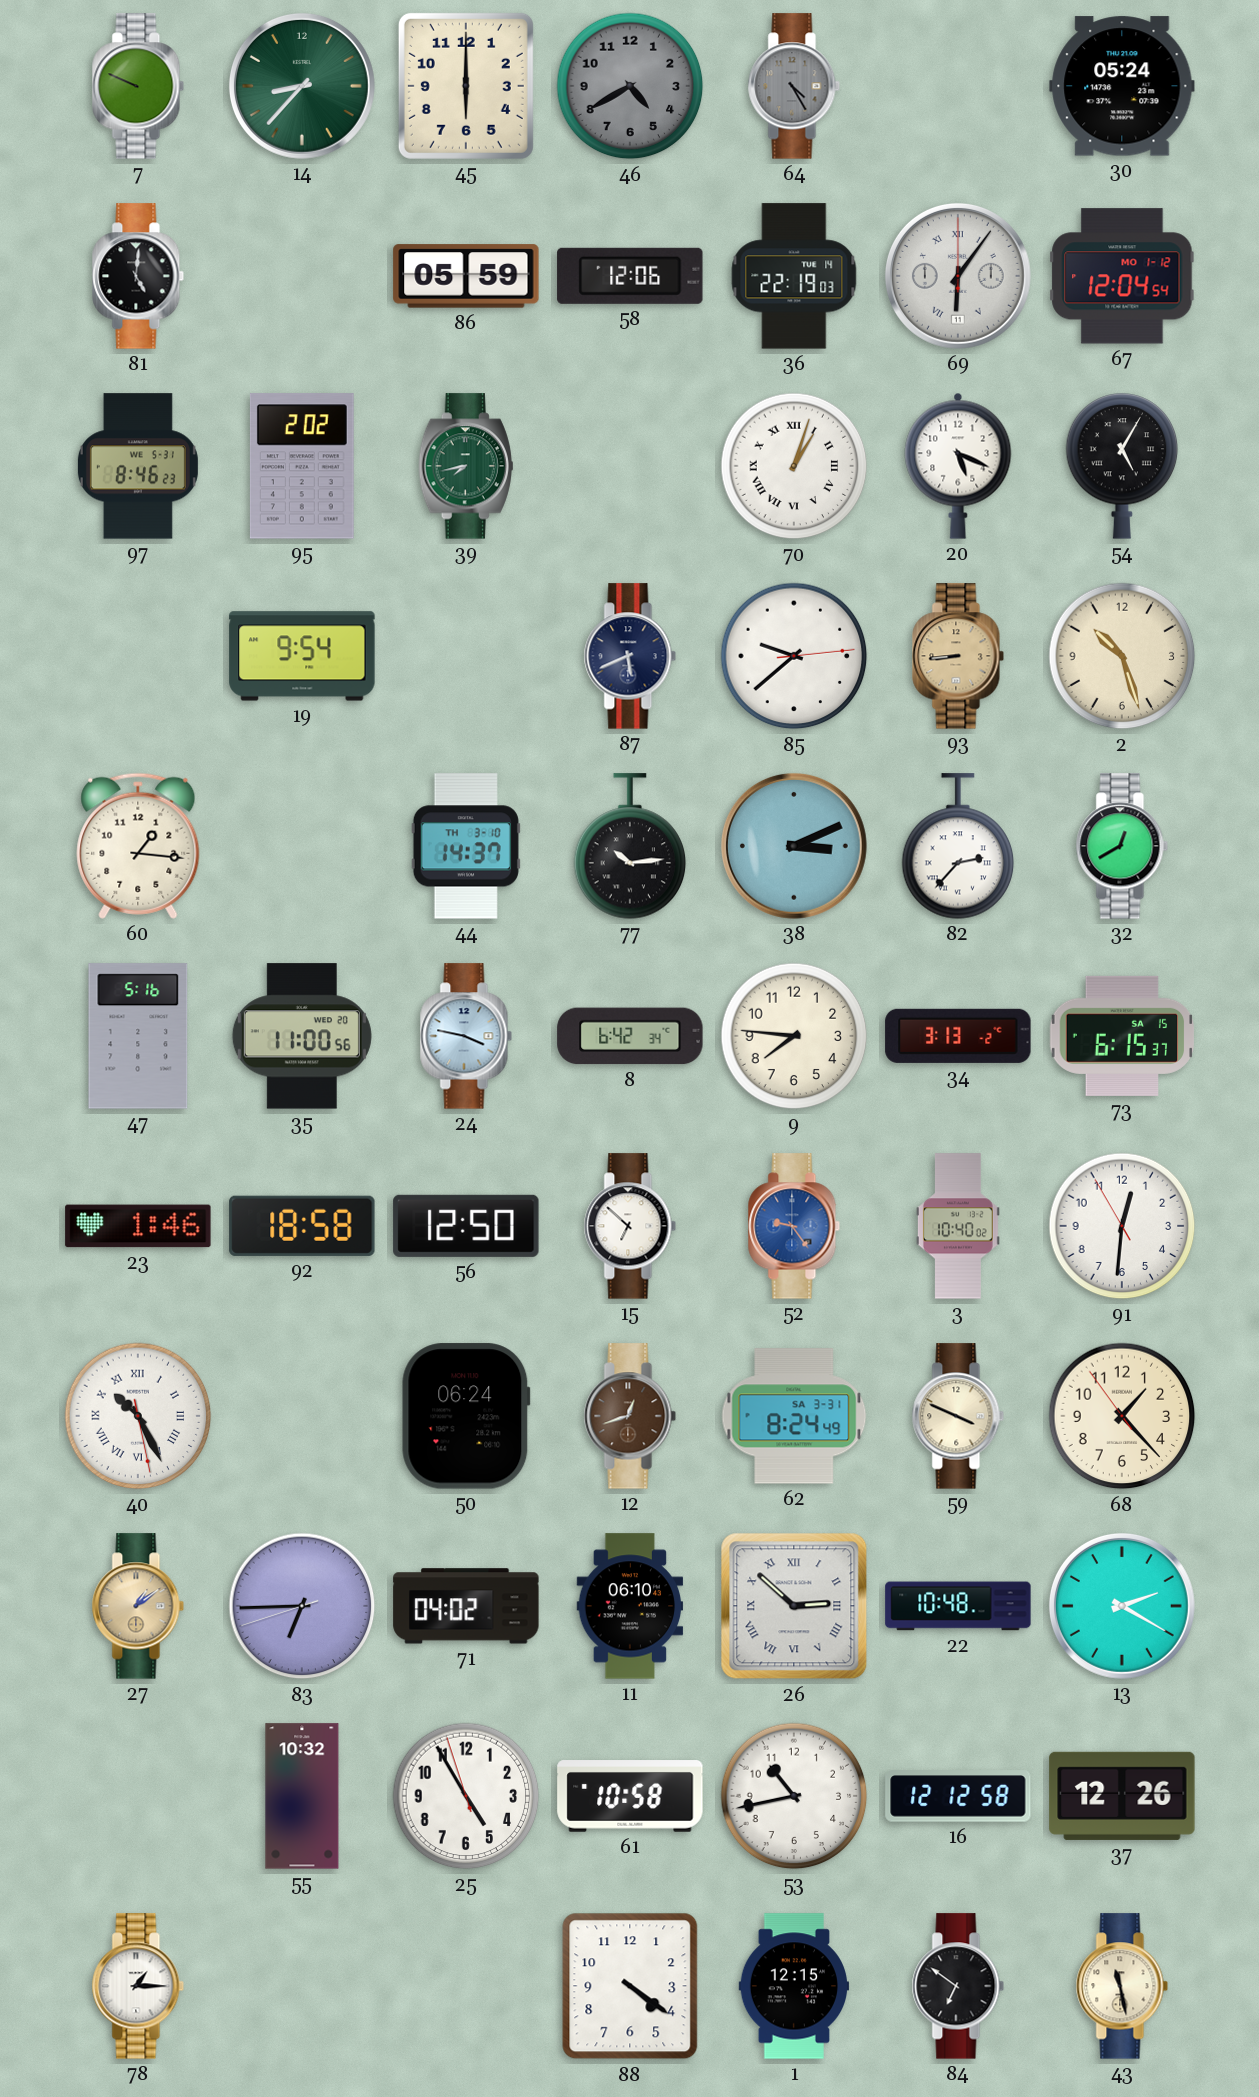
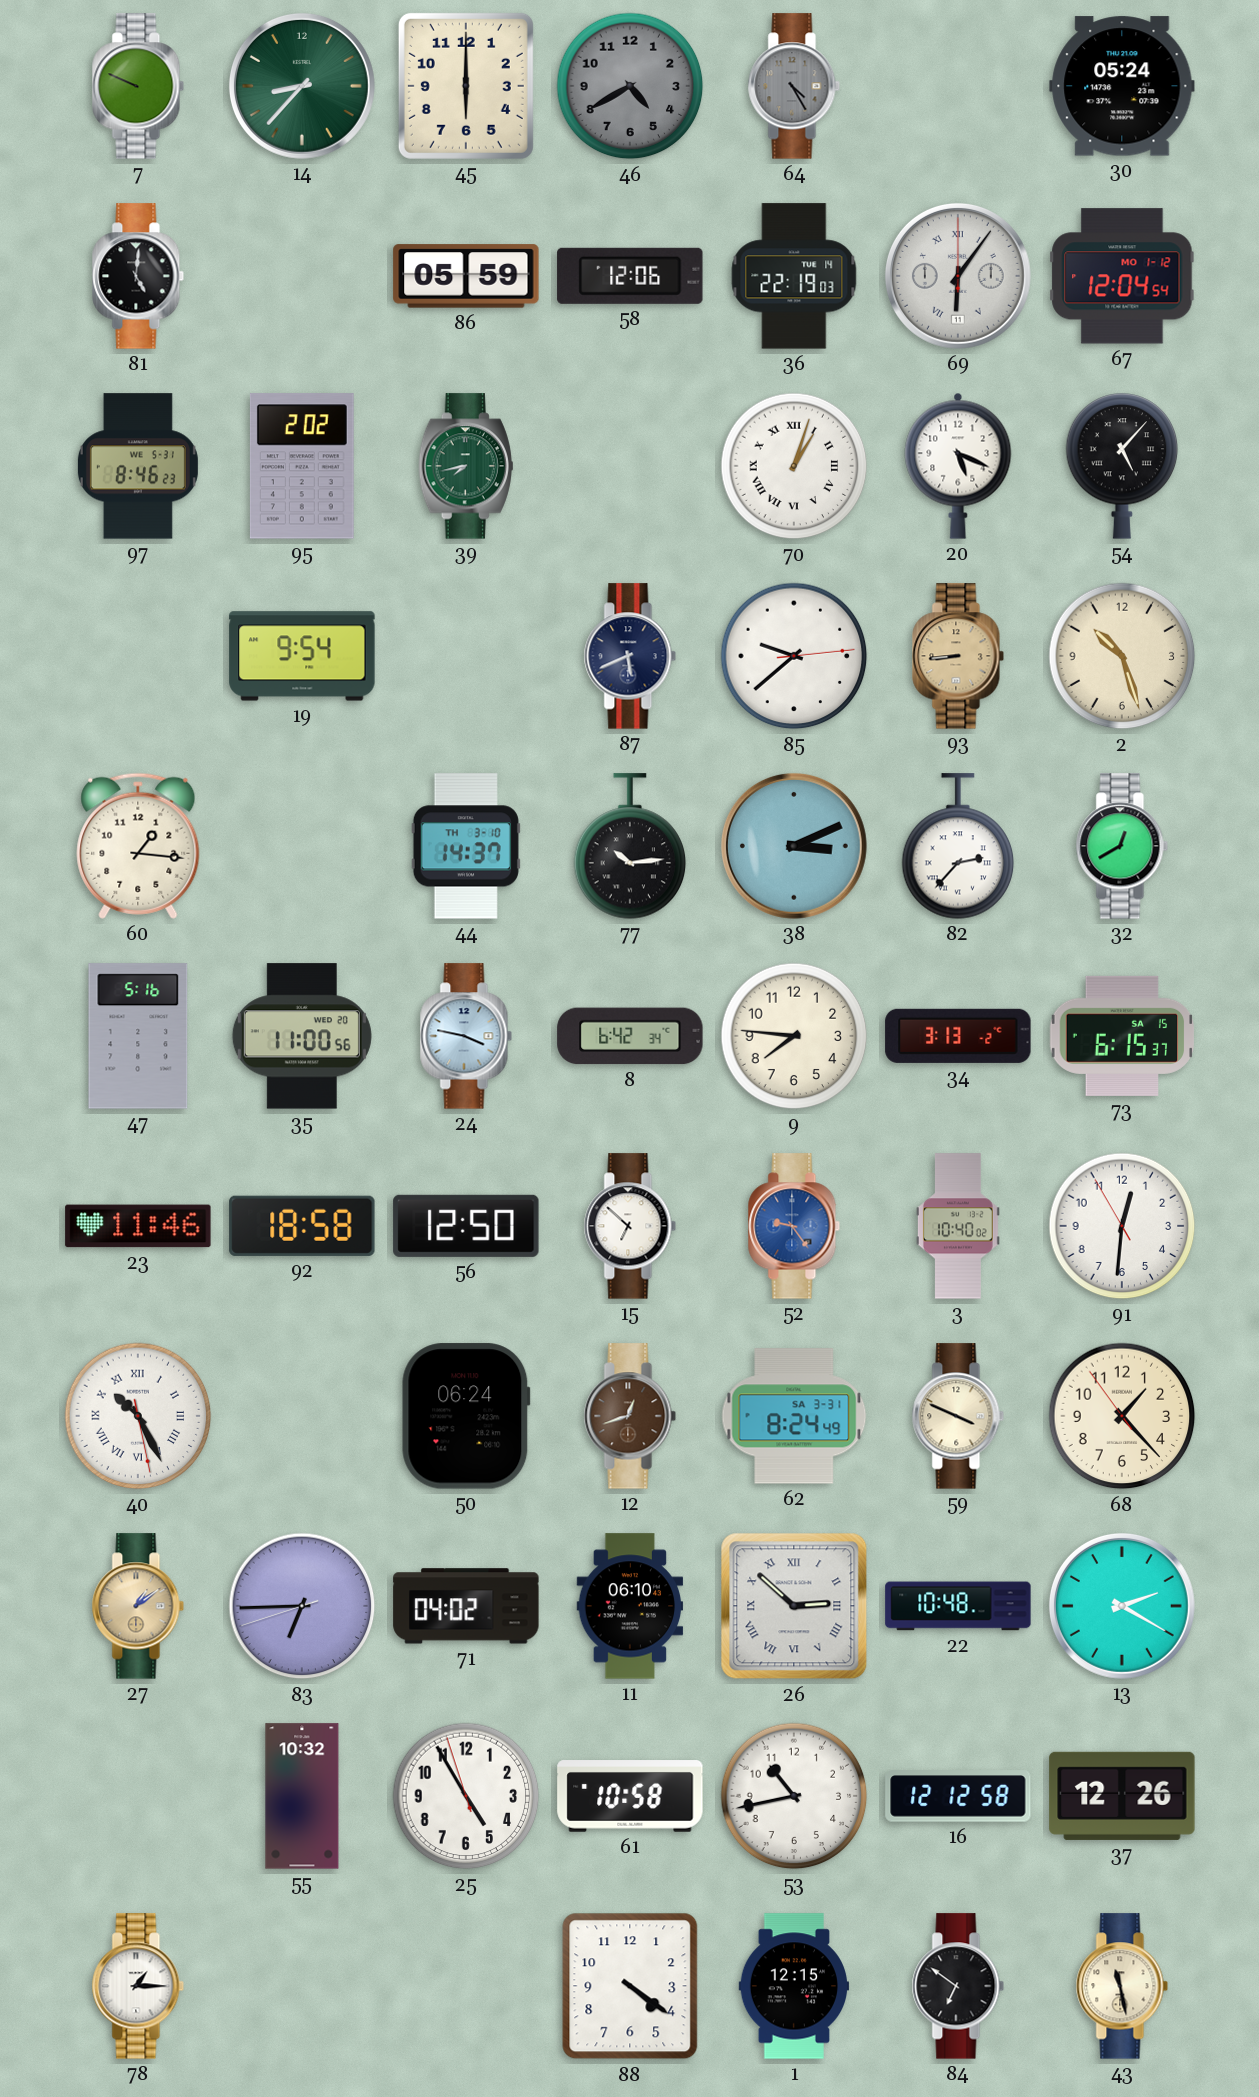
54: 5:05 -> 5:07 (1122, 466)
23: 1:46 -> 11:46 (138, 1226)
